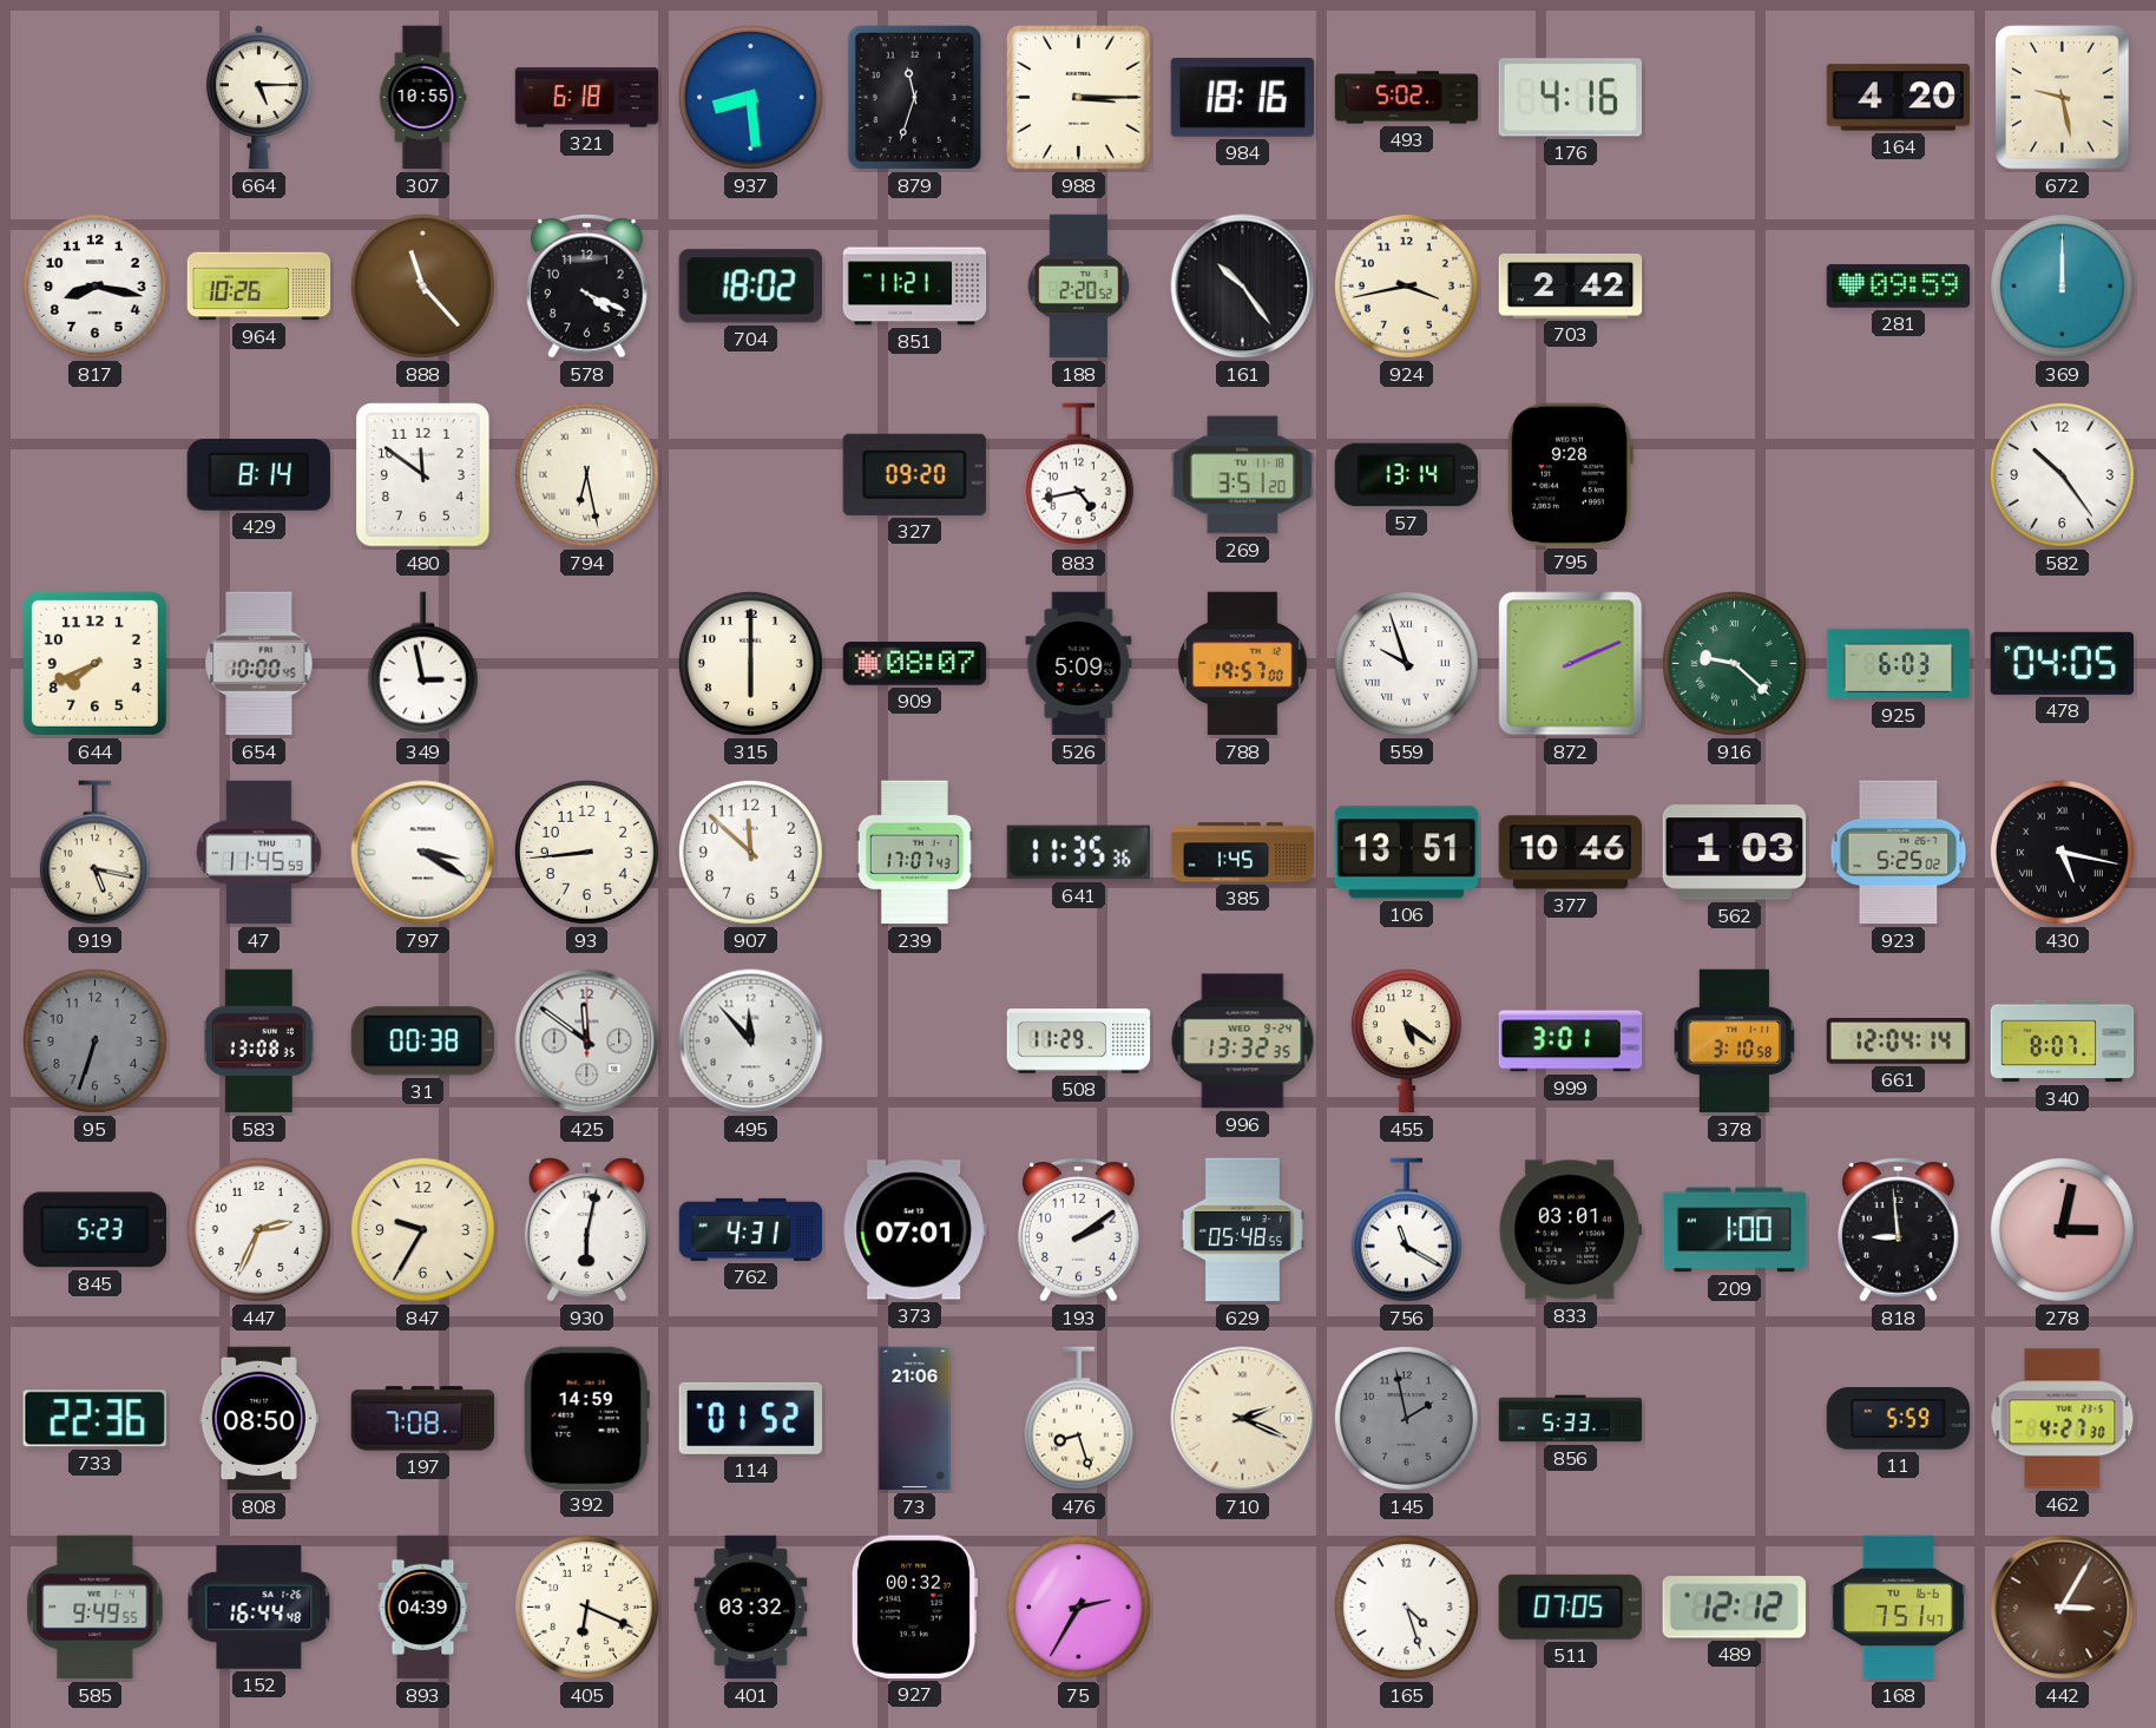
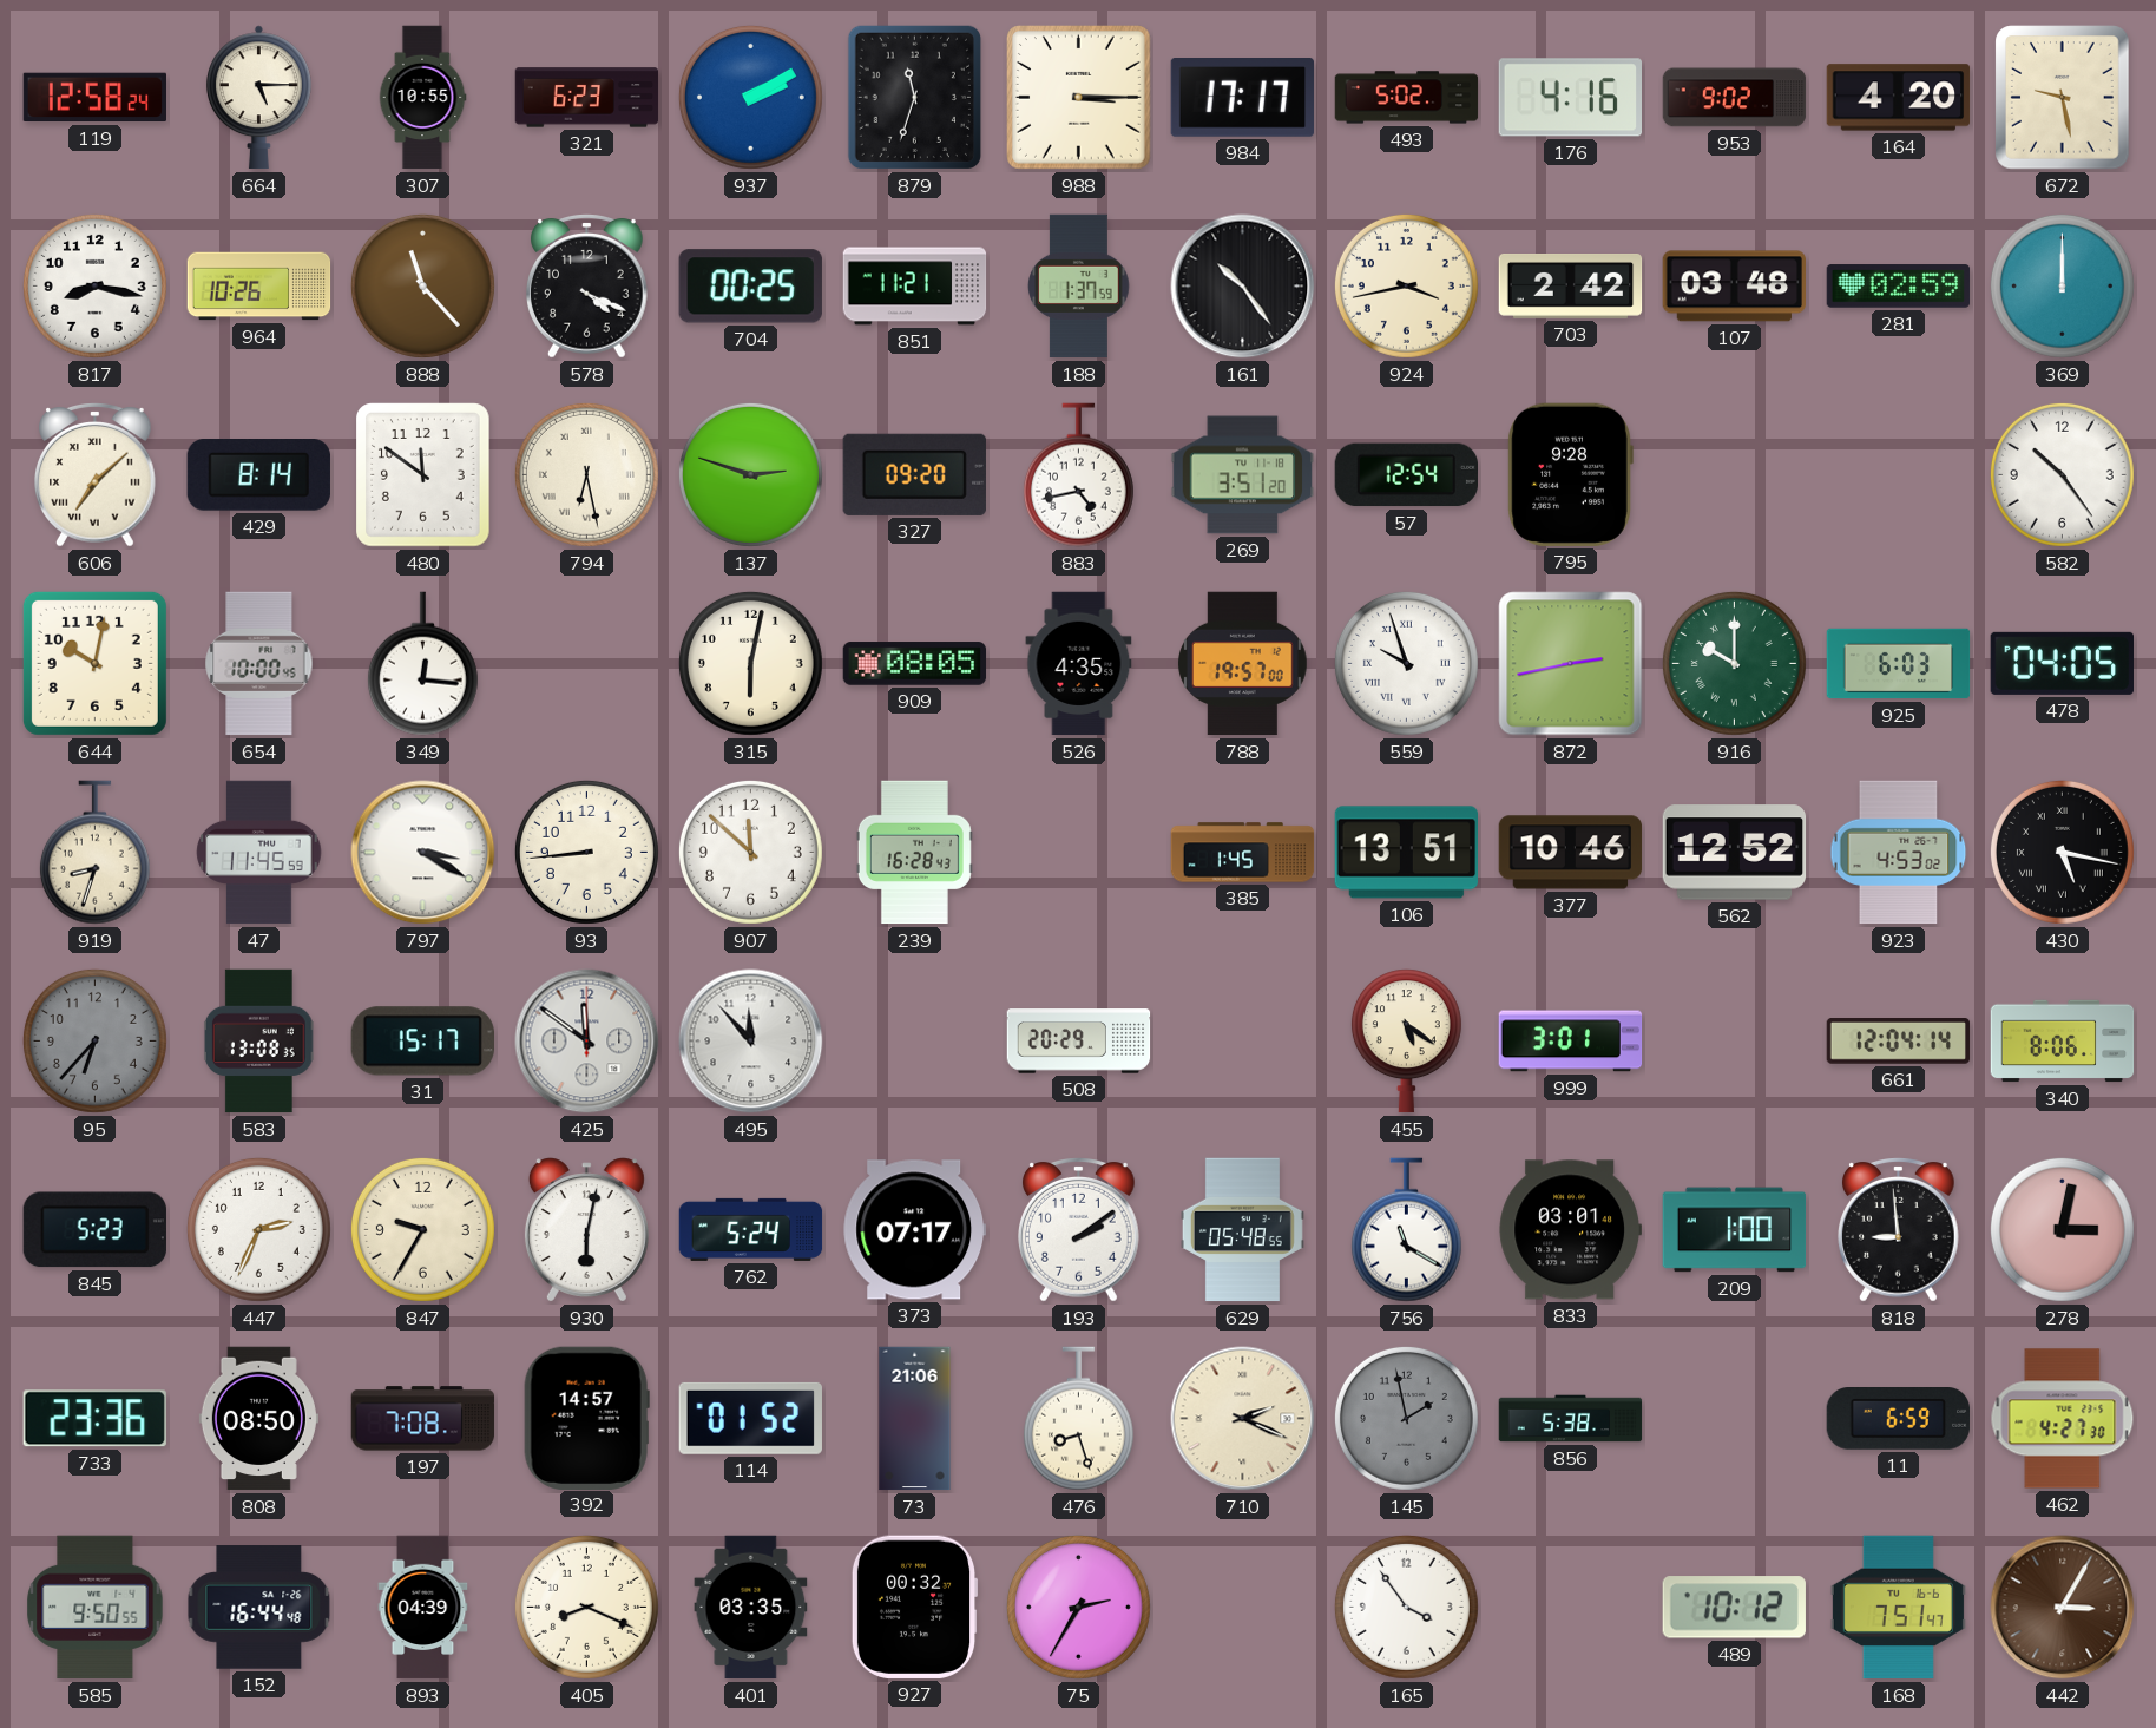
119: none -> 12:58 (94, 98)
321: 6:18 -> 6:23 (587, 98)
937: 8:29 -> 2:10 (750, 97)
984: 18:16 -> 17:17 (1242, 98)
953: none -> 9:02 (1735, 98)
704: 18:02 -> 00:25 (750, 287)
188: 2:20 -> 1:37 (1079, 287)
107: none -> 03:48 (1734, 287)
281: 09:59 -> 02:59 (1899, 287)
606: none -> 7:08 (96, 475)
137: none -> 2:48 (750, 474)
57: 13:14 -> 12:54 (1406, 475)
644: 7:41 -> 10:02 (94, 663)
349: 2:58 -> 12:16 (422, 664)
315: 6:00 -> 6:02 (750, 663)
909: 08:07 -> 08:05 (915, 664)
526: 5:09 -> 4:35 (1079, 664)
872: 2:11 -> 2:43 (1571, 664)
916: 9:22 -> 10:00 (1734, 663)
919: 5:17 -> 8:33 (94, 853)
239: 17:07 -> 16:28 (914, 853)
641: 11:35 -> none (1078, 853)
562: 1:03 -> 12:52 (1735, 853)
923: 5:25 -> 4:53 (1899, 853)
95: 6:33 -> 6:37 (94, 1040)
31: 00:38 -> 15:17 (422, 1042)
508: 11:29 -> 20:29 (1079, 1042)
996: 13:32 -> none (1243, 1042)
378: 3:10 -> none (1734, 1042)
340: 8:07 -> 8:06 (2063, 1042)
762: 4:31 -> 5:24 (751, 1229)
373: 07:01 -> 07:17 (914, 1230)
733: 22:36 -> 23:36 (94, 1419)
392: 14:59 -> 14:57 (586, 1418)
856: 5:33 -> 5:38 (1571, 1419)
11: 5:59 -> 6:59 (1898, 1419)
585: 9:49 -> 9:50 (96, 1608)
405: 6:19 -> 8:19 (586, 1607)
401: 03:32 -> 03:35 (751, 1608)
165: 4:27 -> 3:54 (1406, 1607)
511: 07:05 -> none (1570, 1607)
489: 12:12 -> 10:12 (1734, 1608)
